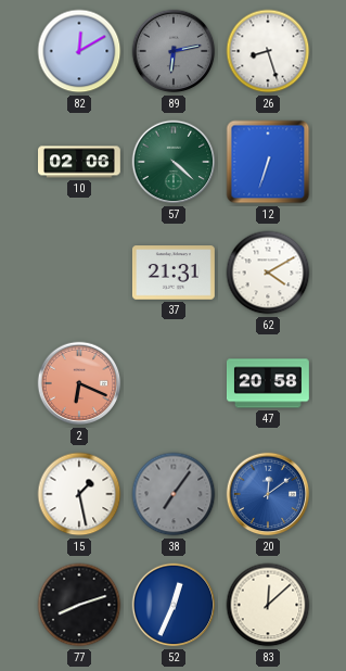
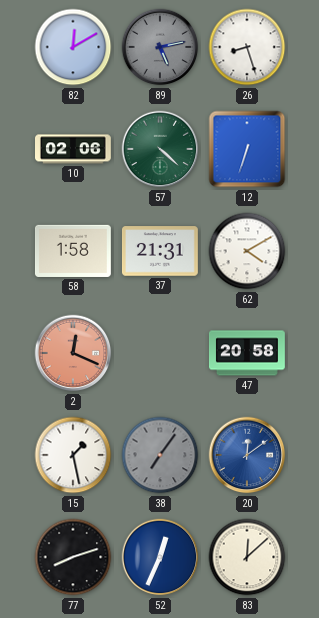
89: 6:13 -> 5:13 (160, 47)
58: none -> 1:58 (73, 251)
2: 6:19 -> 12:19 (73, 353)
